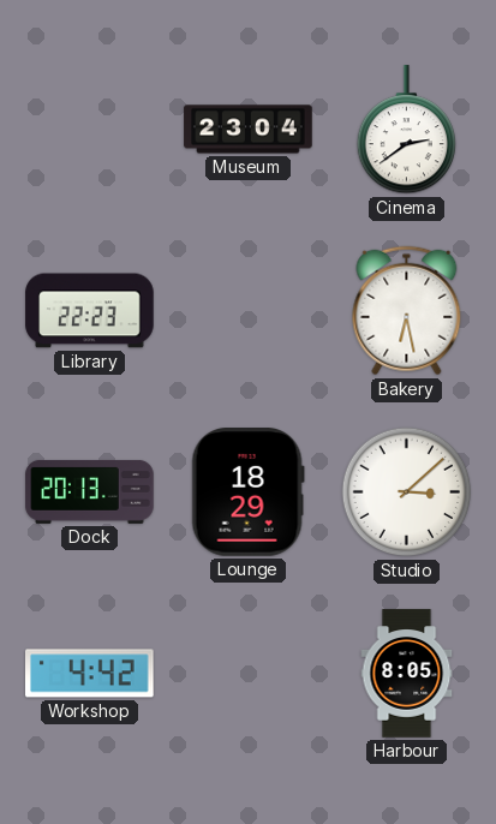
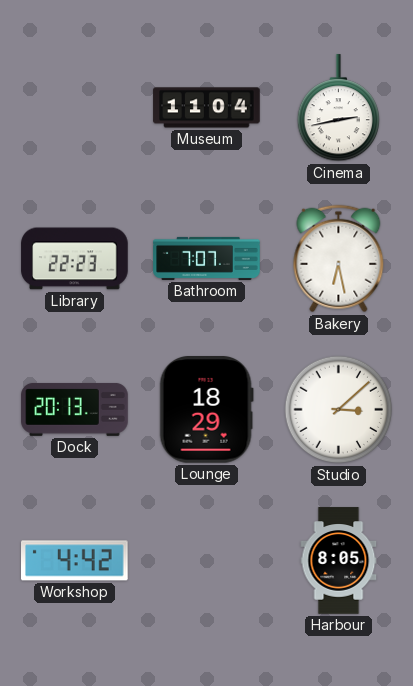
Museum: 23:04 -> 11:04 (207, 108)
Cinema: 2:39 -> 2:43 (338, 108)
Bathroom: none -> 7:07 (207, 258)
